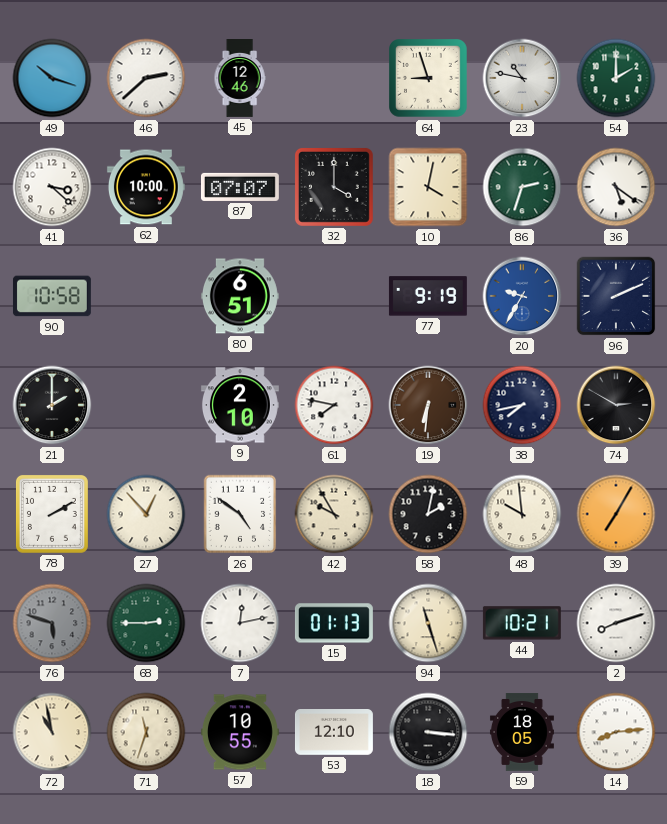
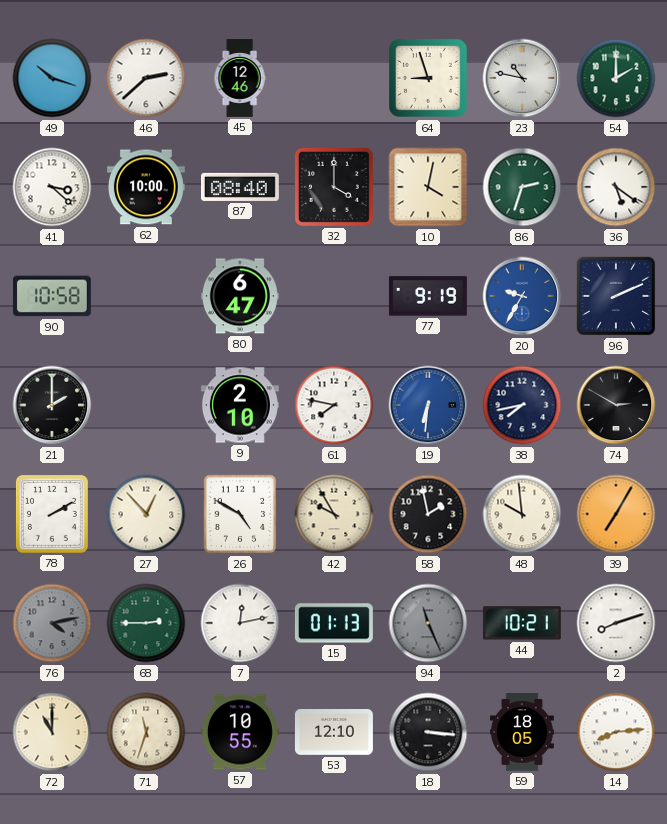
87: 07:07 -> 08:40 (240, 187)
80: 6:51 -> 6:47 (240, 296)
19 dial: brown -> blue (428, 405)
26: 4:51 -> 4:50 (240, 514)
58: 2:02 -> 1:58 (428, 514)
76: 5:48 -> 4:13 (52, 623)
94: 11:27 -> 11:26 (428, 623)
94 dial: cream -> grey (428, 623)
72: 10:58 -> 11:00 (52, 732)
